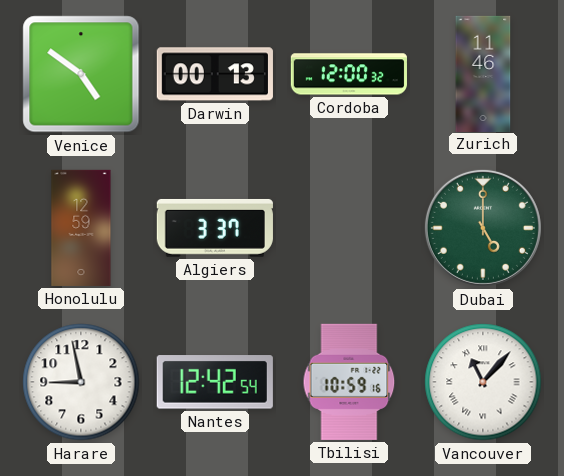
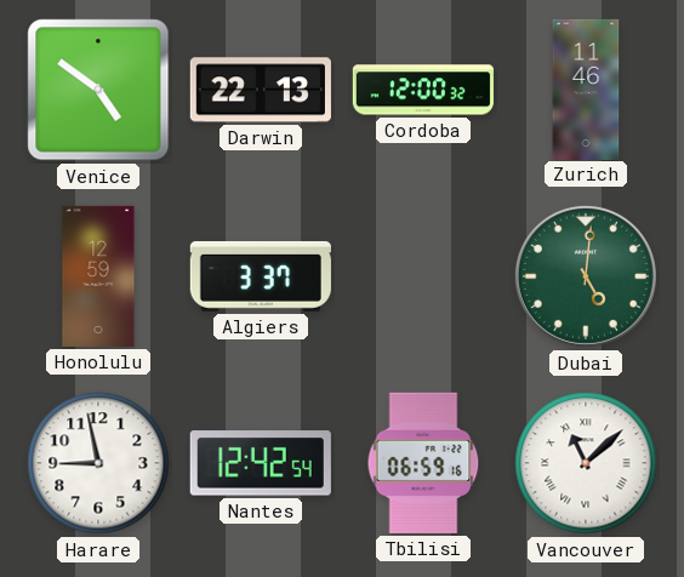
Darwin: 00:13 -> 22:13 (261, 90)
Dubai: 5:00 -> 5:01 (586, 276)
Tbilisi: 10:59 -> 06:59 (423, 463)
Vancouver: 11:07 -> 11:08 (586, 463)
